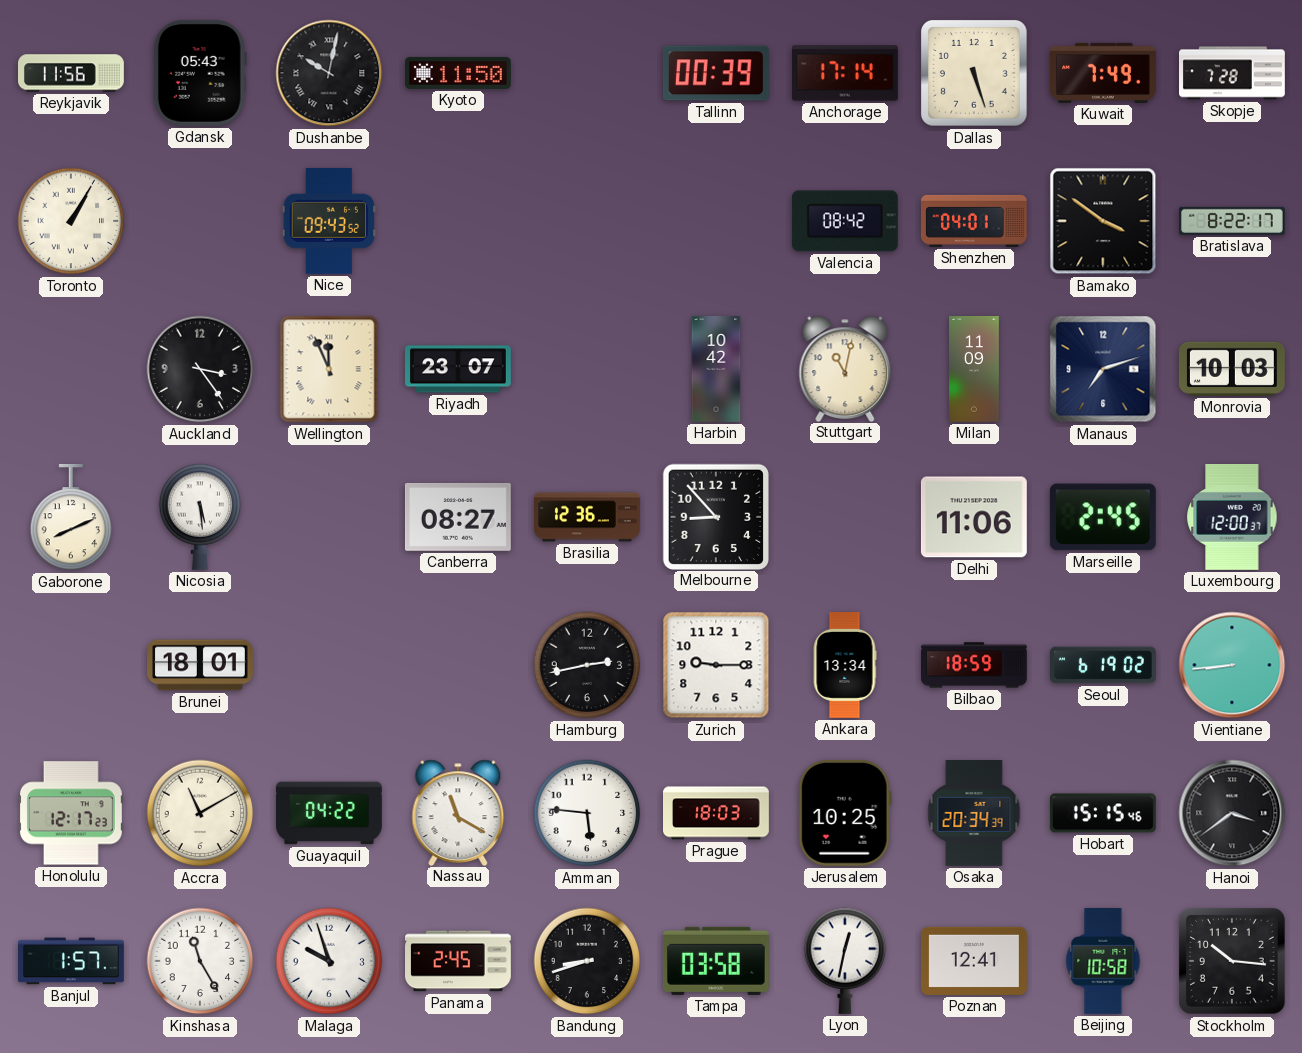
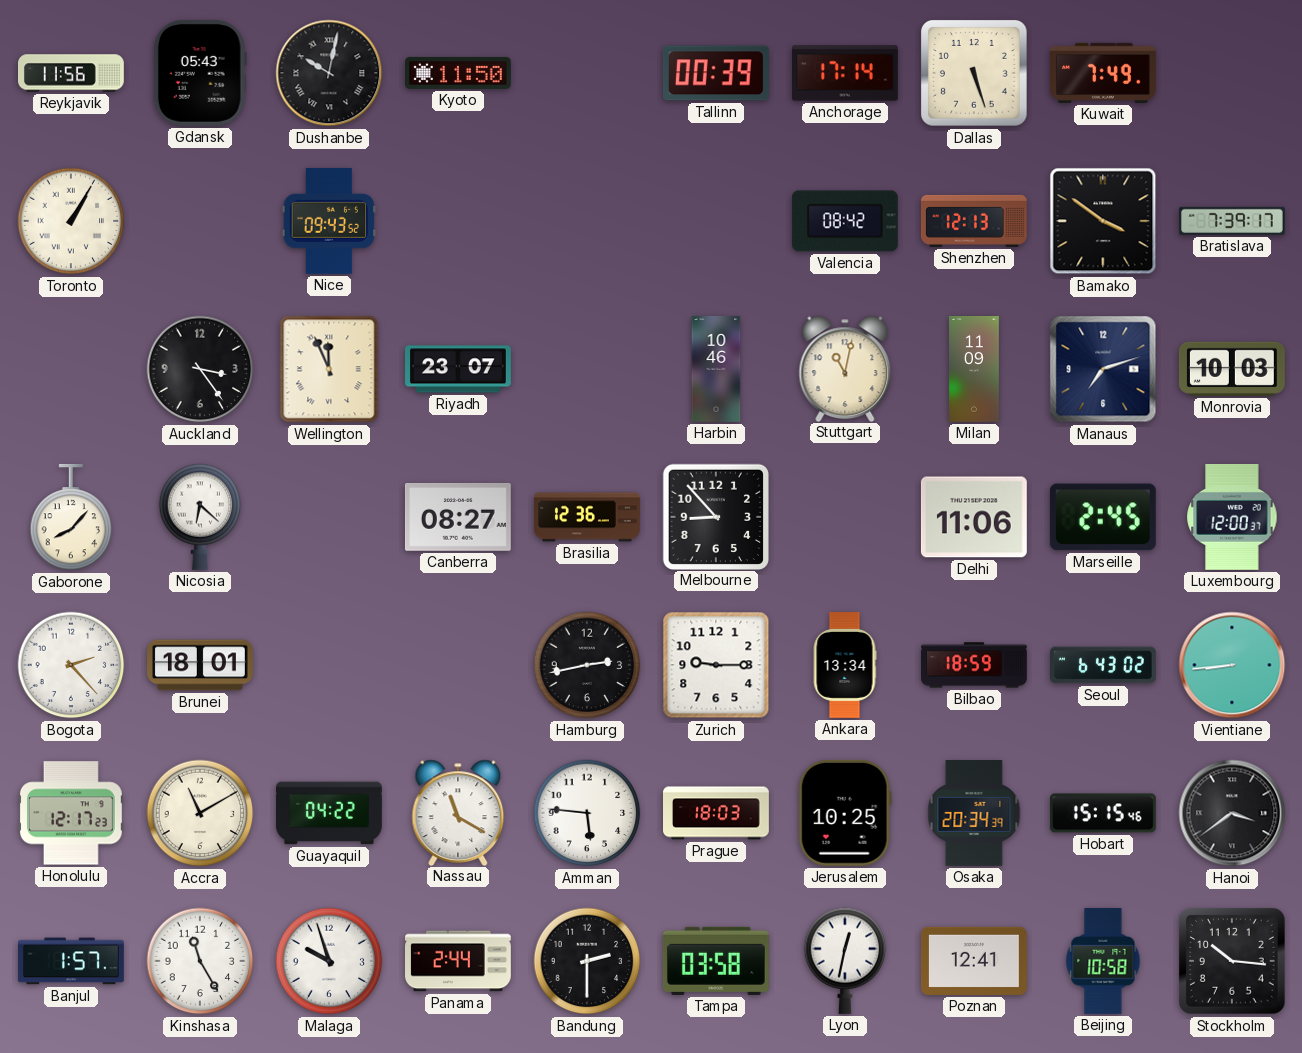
Skopje: 7:28 -> none (1233, 73)
Shenzhen: 04:01 -> 12:13 (974, 221)
Bratislava: 8:22 -> 7:39 (1233, 221)
Harbin: 10:42 -> 10:46 (716, 370)
Gaborone: 8:11 -> 8:07 (71, 517)
Nicosia: 5:29 -> 6:22 (200, 517)
Bogota: none -> 2:23 (71, 665)
Seoul: 6:19 -> 6:43 (1104, 665)
Panama: 2:45 -> 2:44 (459, 961)
Bandung: 8:42 -> 2:30 (587, 961)
